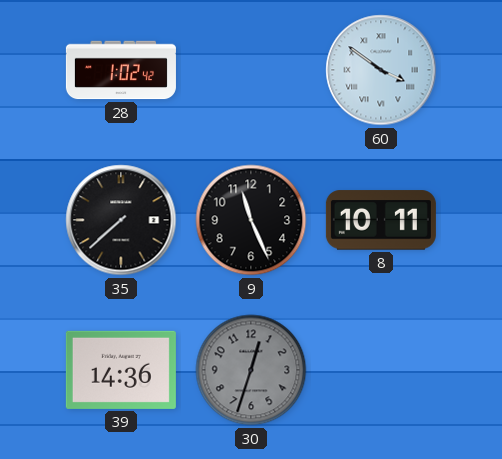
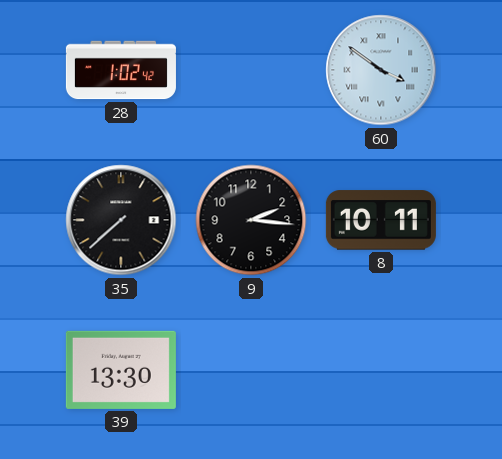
9: 11:26 -> 2:16 (251, 220)
39: 14:36 -> 13:30 (121, 370)
30: 12:33 -> none (251, 370)
